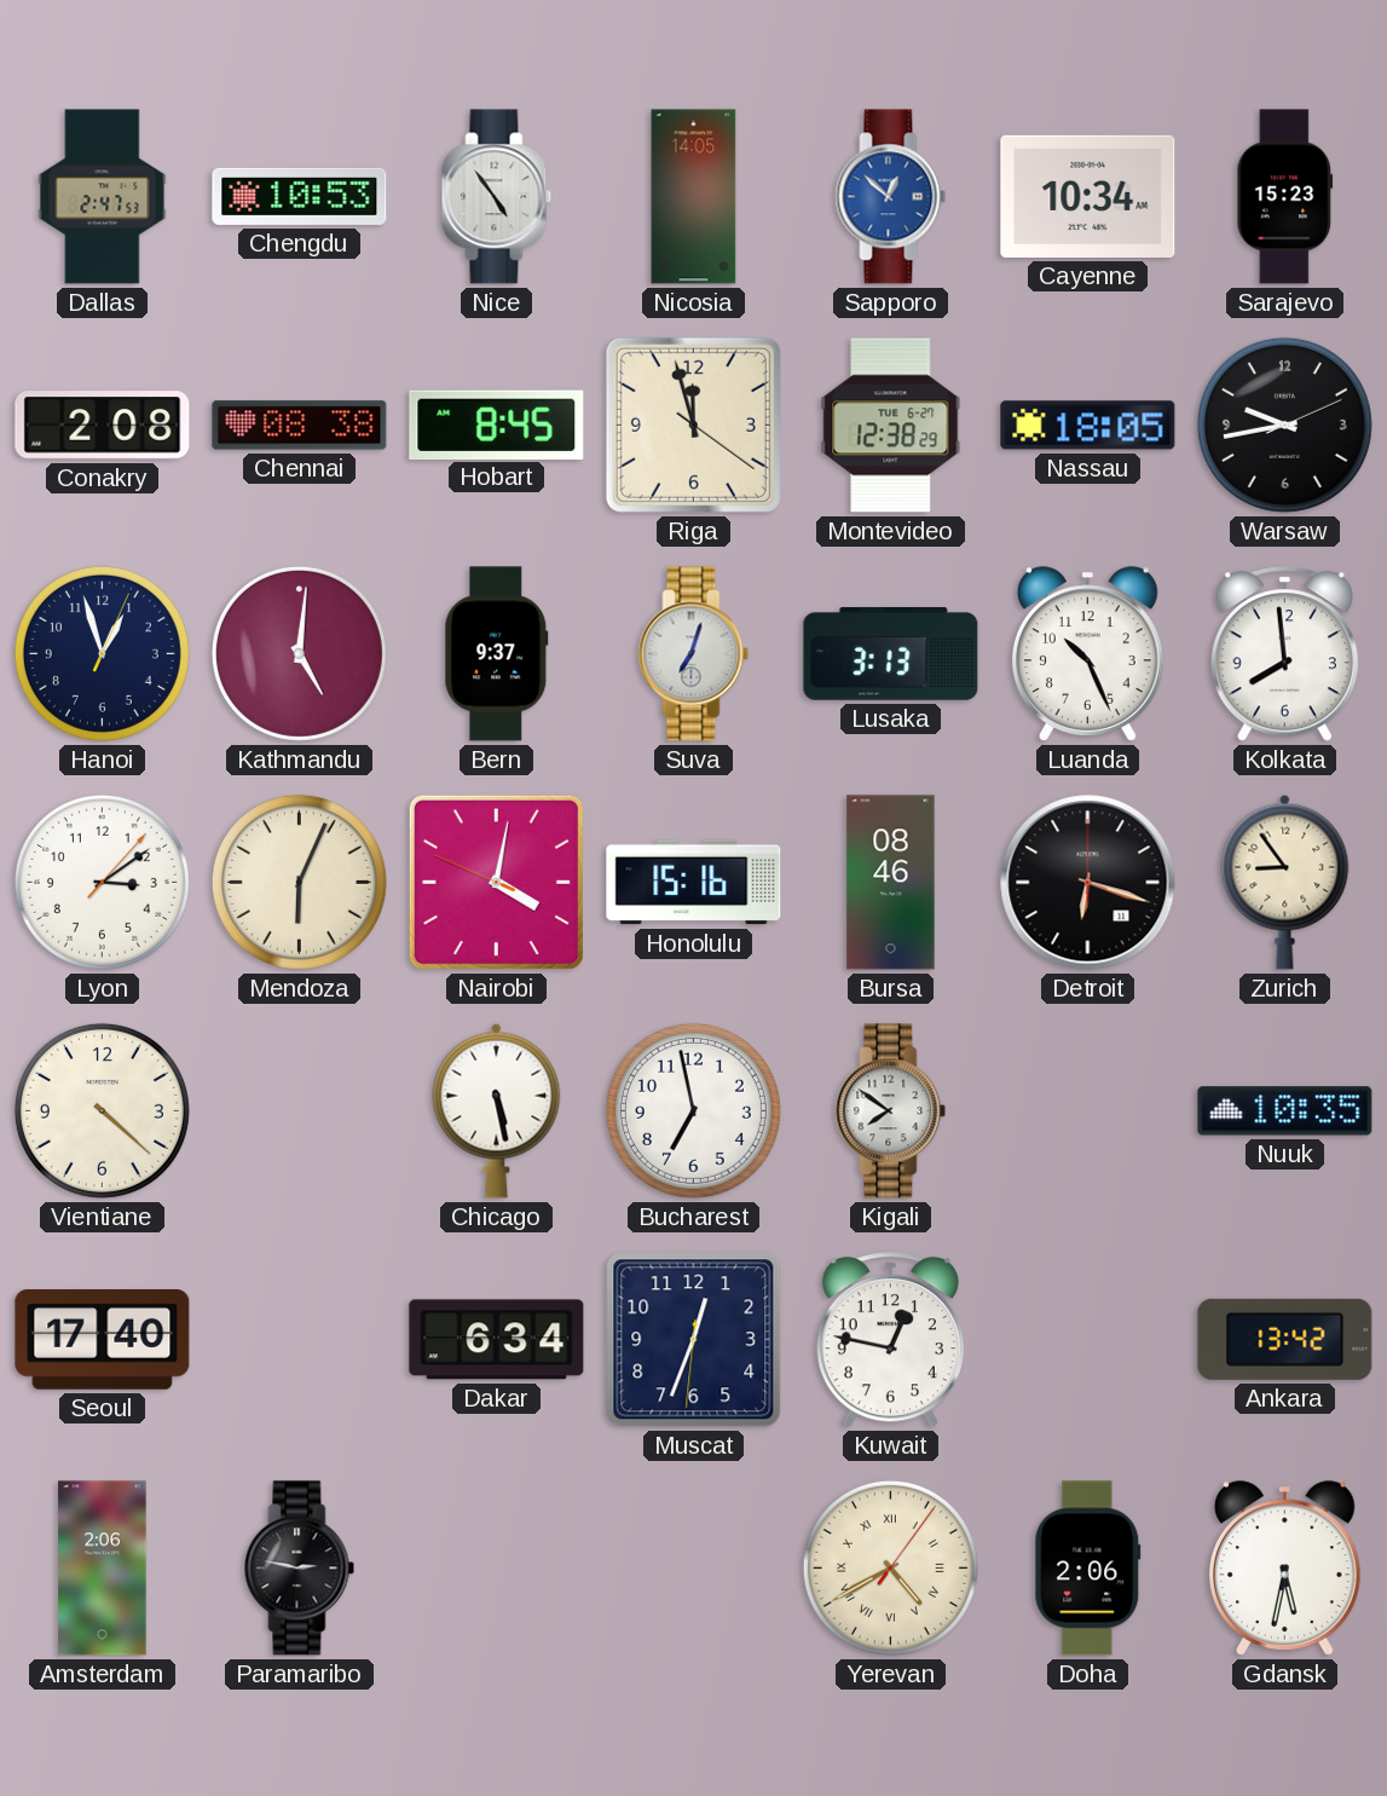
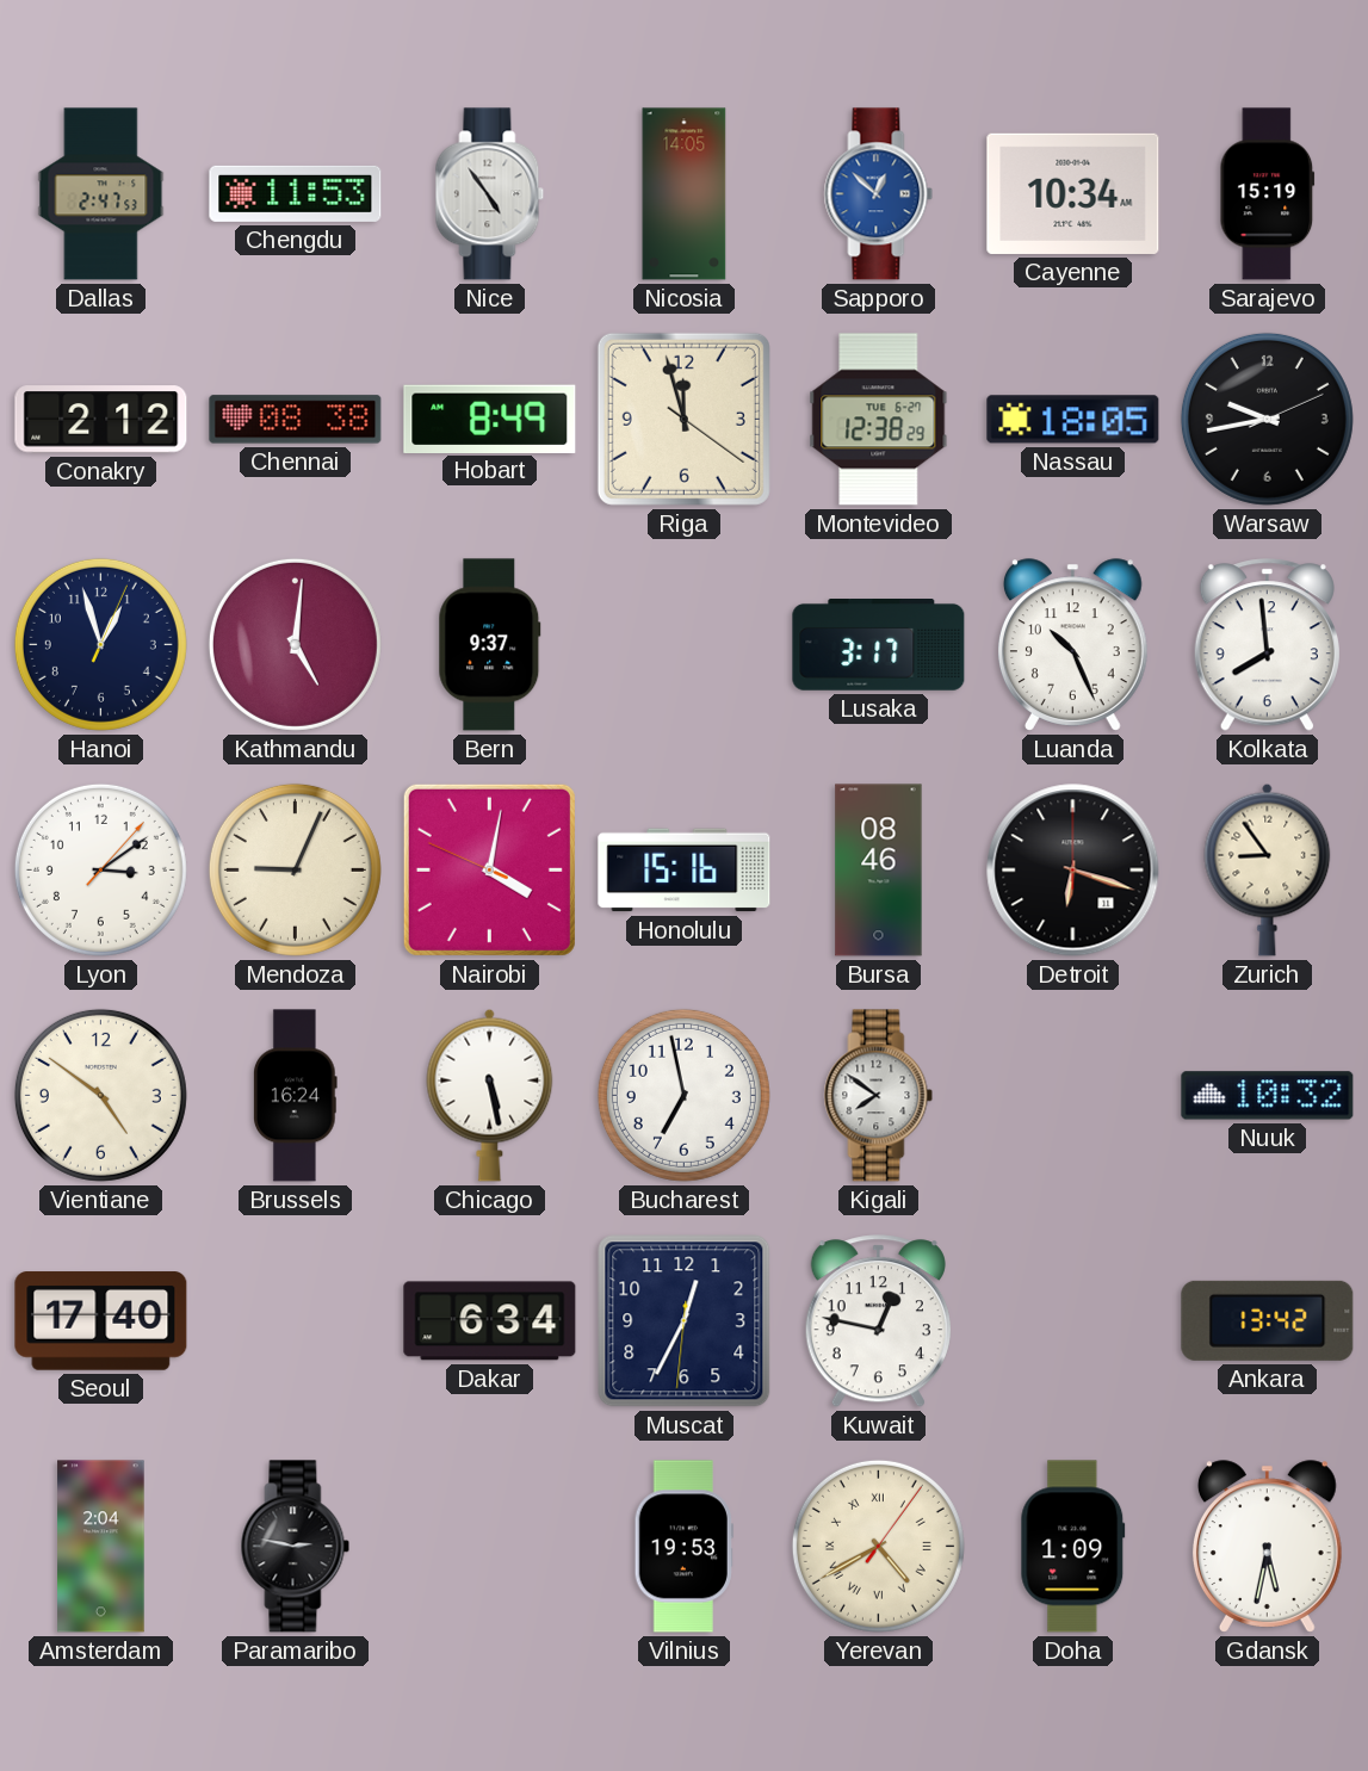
Chengdu: 10:53 -> 11:53 (296, 193)
Sarajevo: 15:23 -> 15:19 (1268, 194)
Conakry: 2:08 -> 2:12 (101, 420)
Hobart: 8:45 -> 8:49 (490, 419)
Suva: 7:03 -> none (694, 654)
Lusaka: 3:13 -> 3:17 (879, 645)
Mendoza: 6:04 -> 9:04 (295, 869)
Vientiane: 4:22 -> 4:51 (100, 1095)
Brussels: none -> 16:24 (295, 1096)
Nuuk: 10:35 -> 10:32 (1268, 1096)
Muscat: 12:33 -> 12:34 (685, 1321)
Amsterdam: 2:06 -> 2:04 (101, 1547)
Vilnius: none -> 19:53 (683, 1547)
Doha: 2:06 -> 1:09 (1073, 1547)
